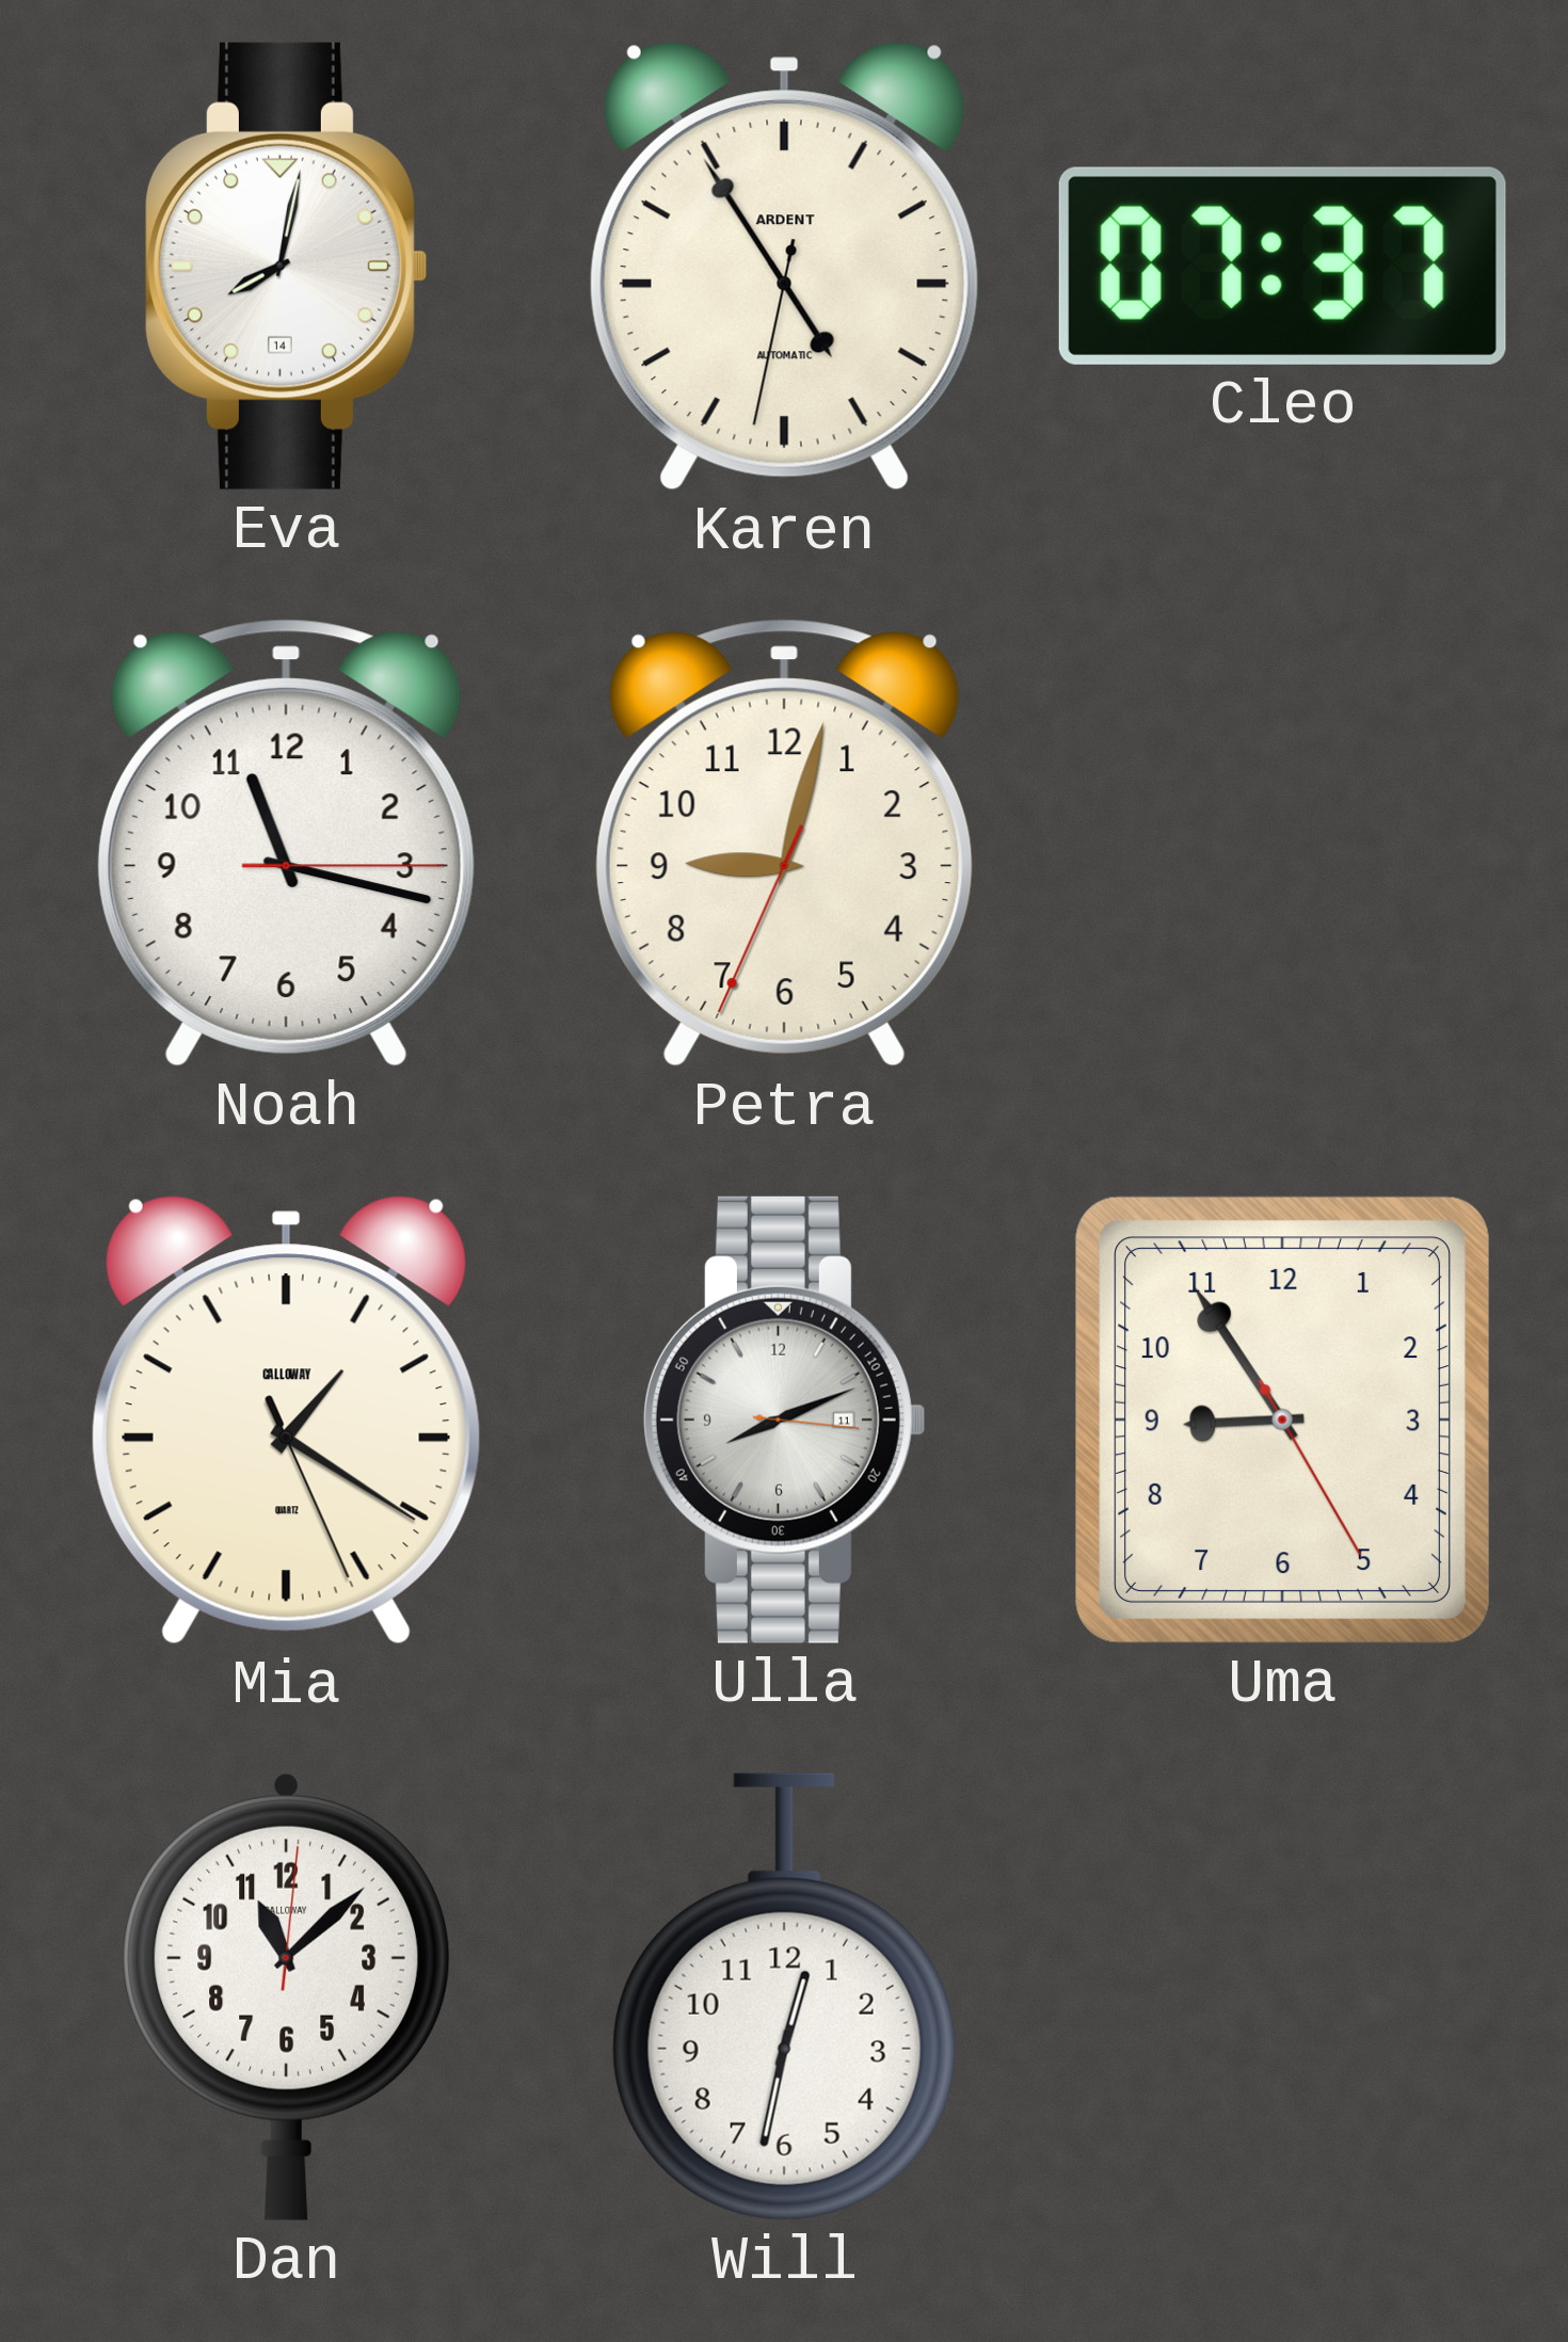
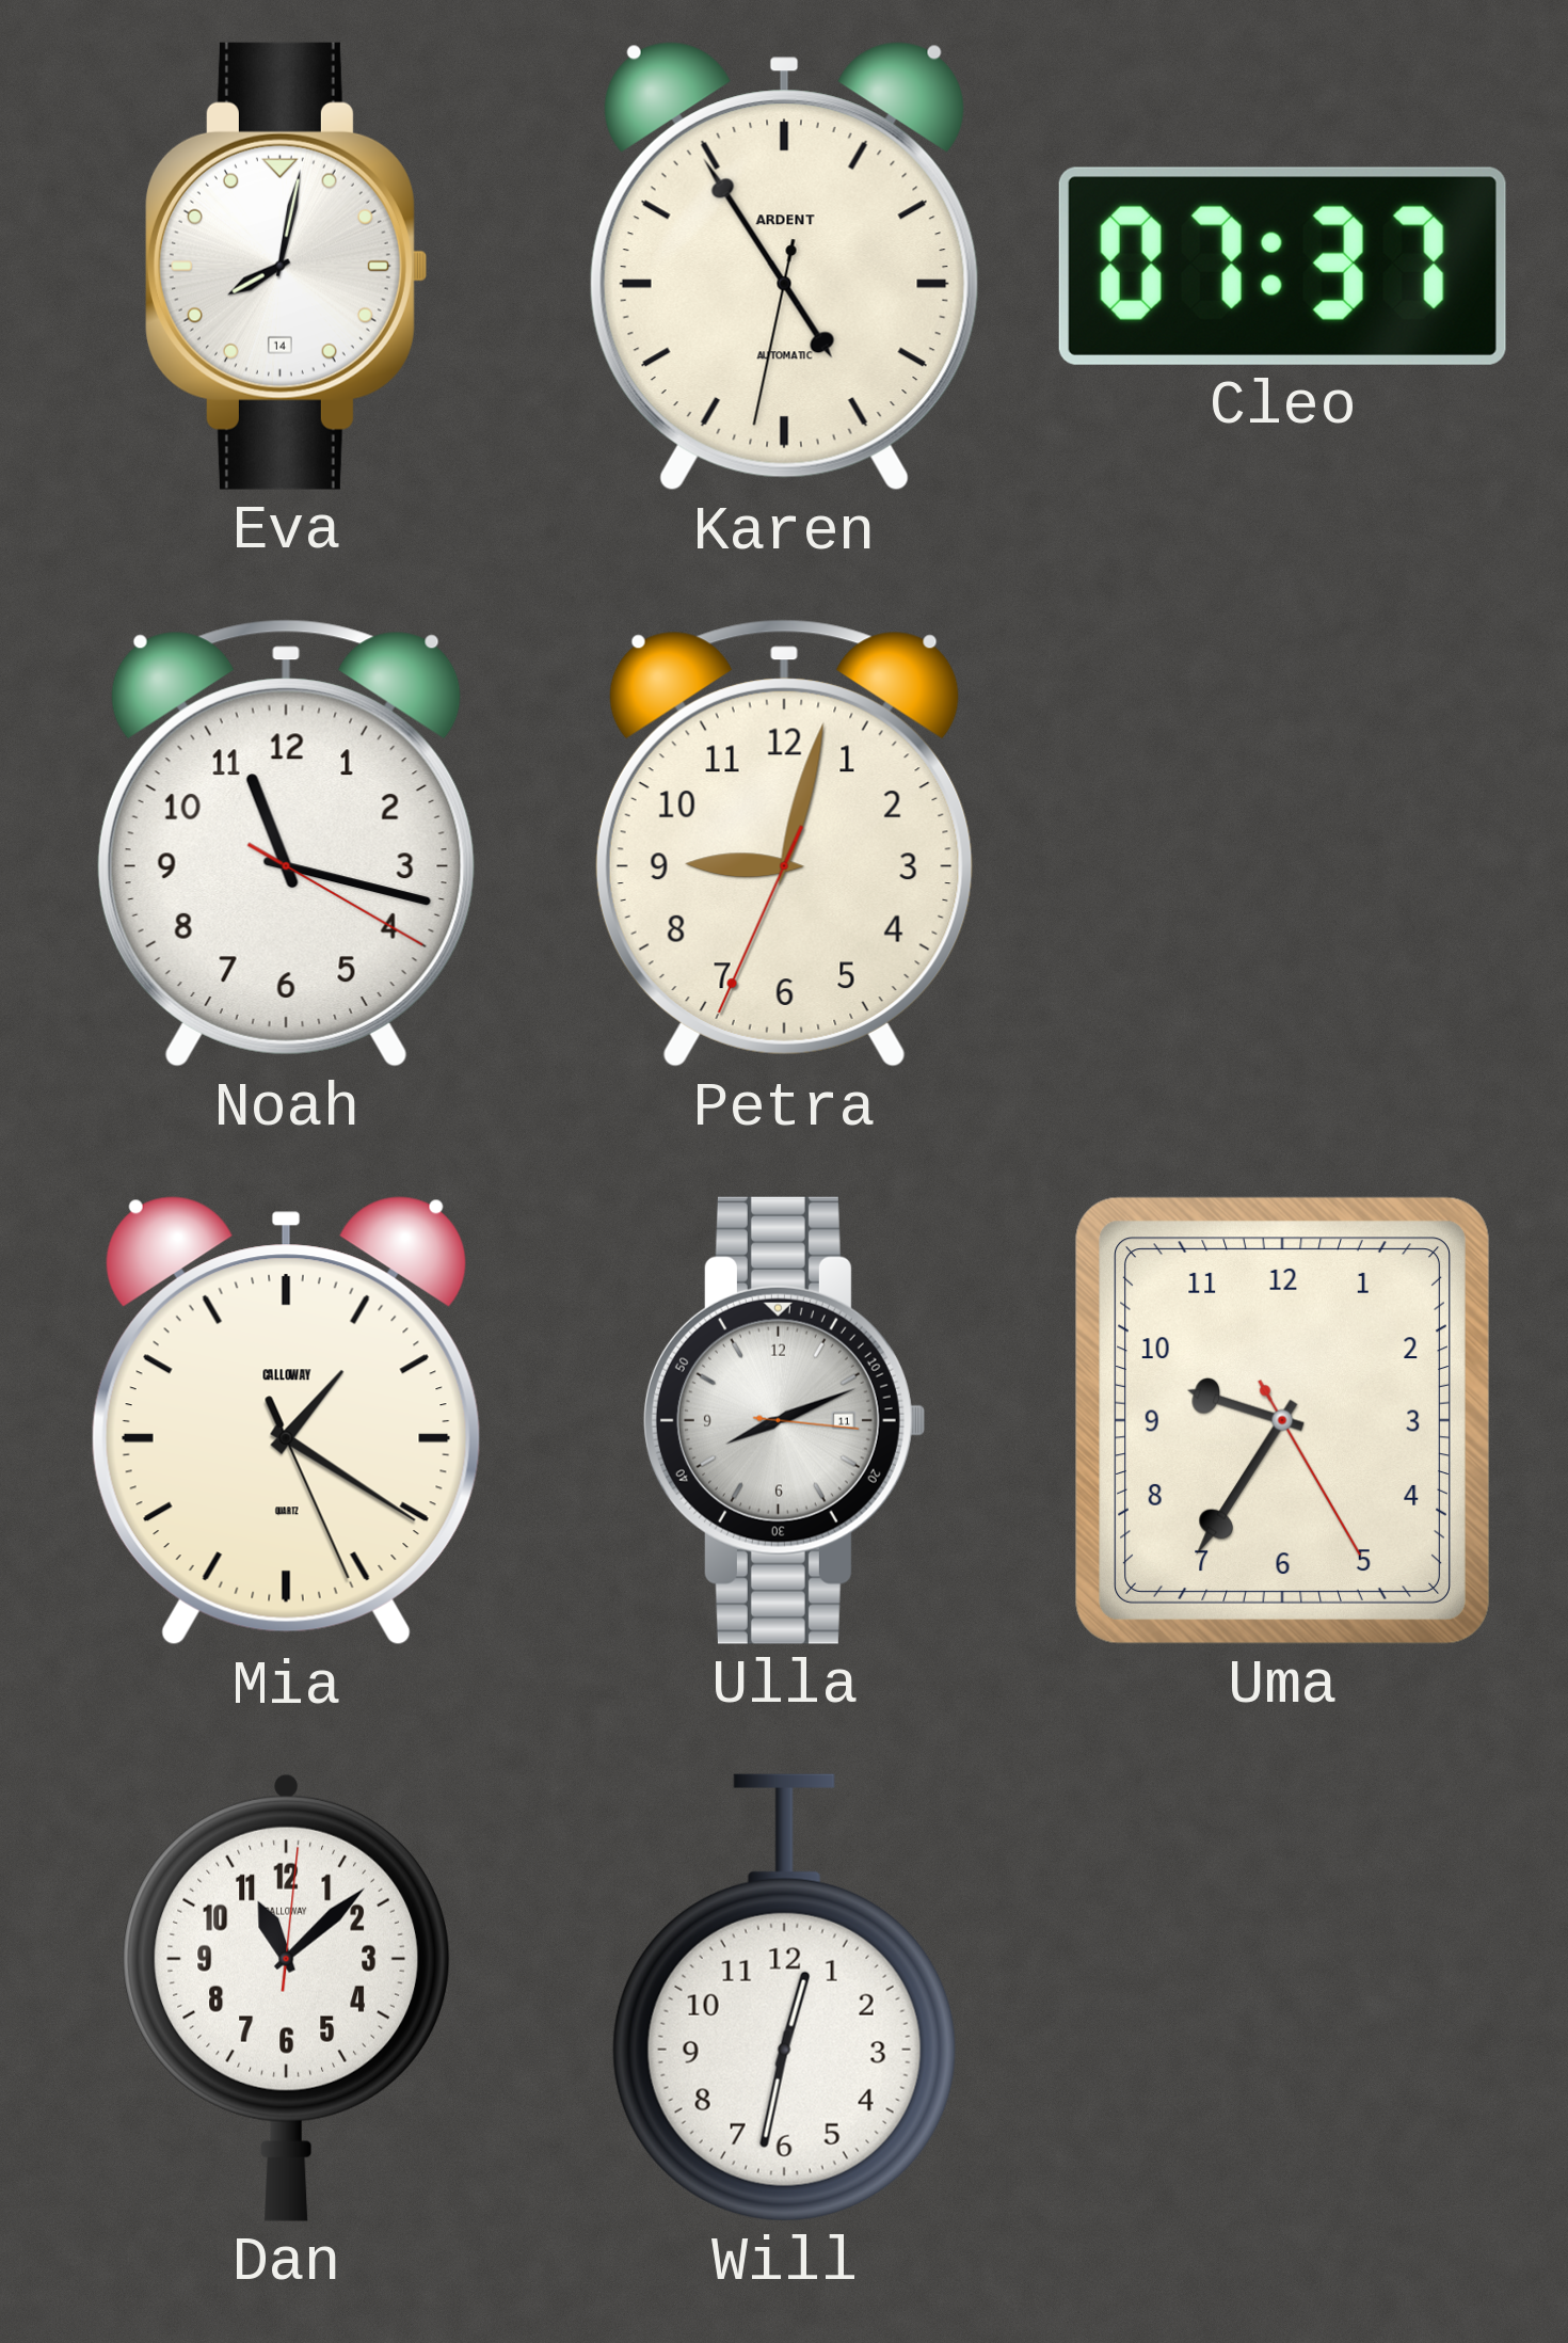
Noah: 11:17:15 -> 11:17:20 (286, 843)
Uma: 8:54 -> 9:35 (1282, 1420)
